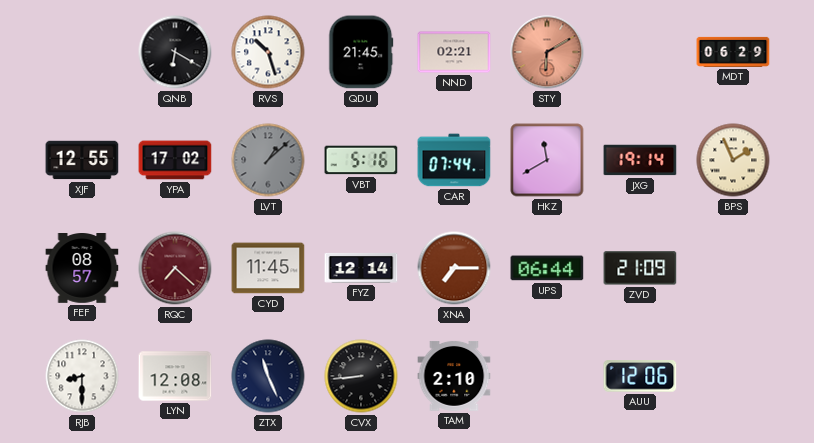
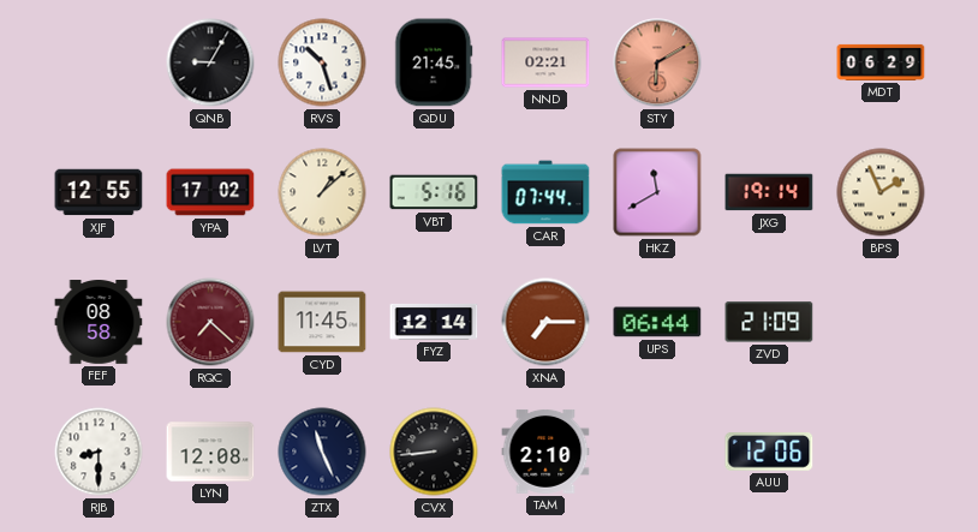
QNB: 6:20 -> 9:05 (210, 62)
LVT dial: grey -> cream (322, 192)
FEF: 08:57 -> 08:58 (99, 323)
